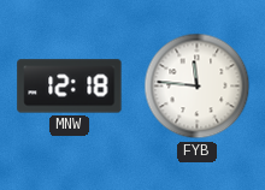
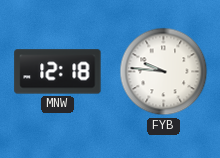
FYB: 11:46 -> 9:46 (164, 72)
